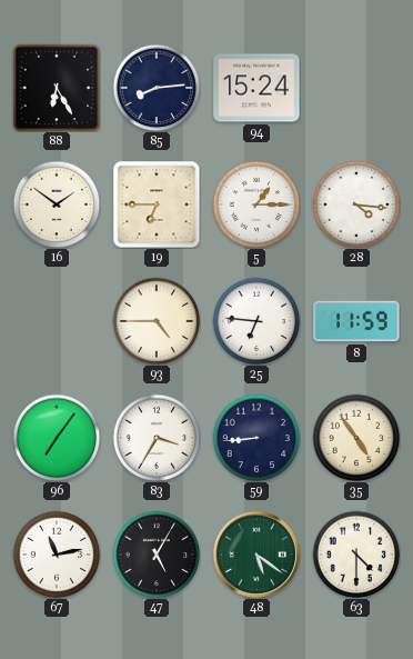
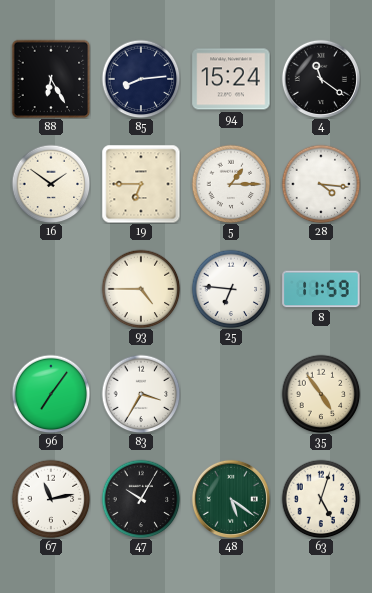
4: none -> 11:21 (321, 79)
59: 8:44 -> none (256, 438)
47: 5:05 -> 10:05 (141, 499)
63: 4:30 -> 5:03 (321, 499)
